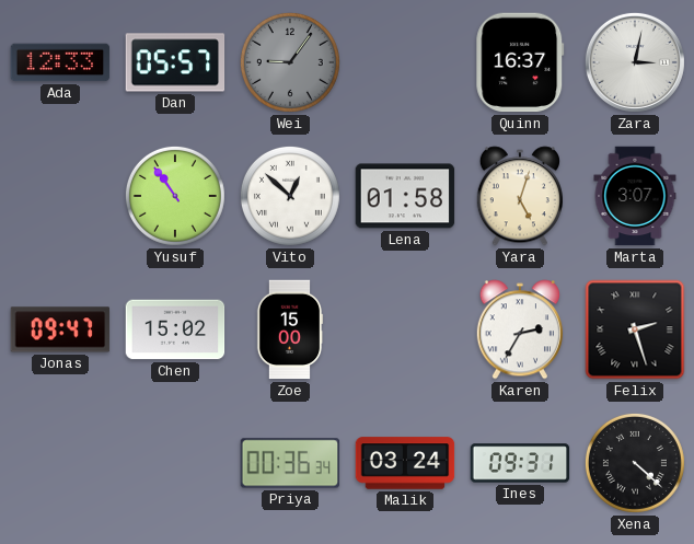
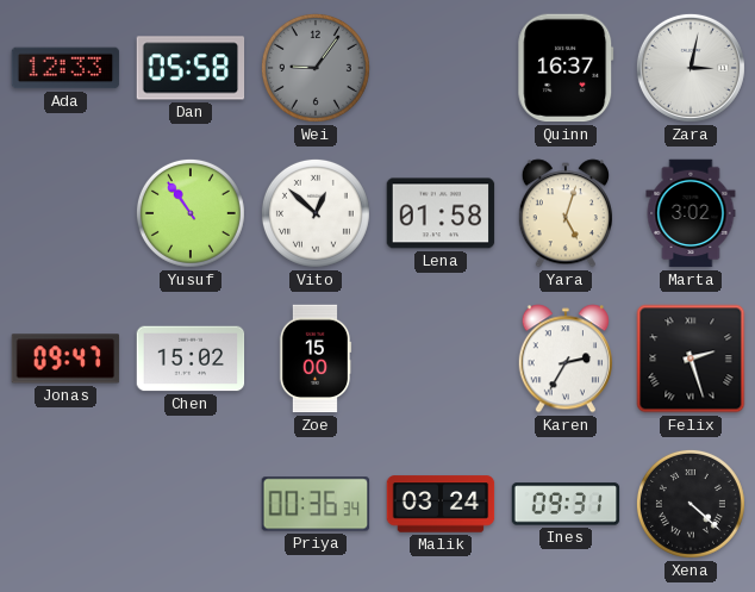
Dan: 05:57 -> 05:58 (191, 68)
Marta: 3:07 -> 3:02 (691, 213)
